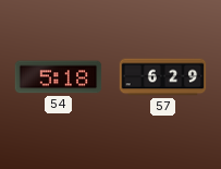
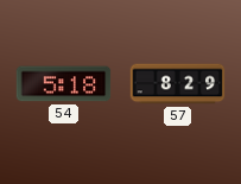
57: 6:29 -> 8:29 (178, 84)
